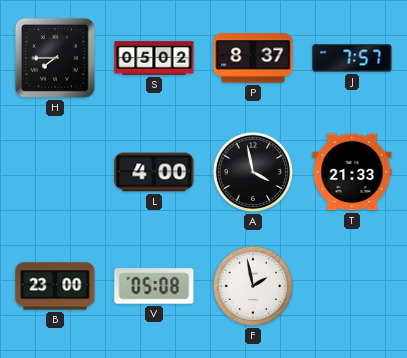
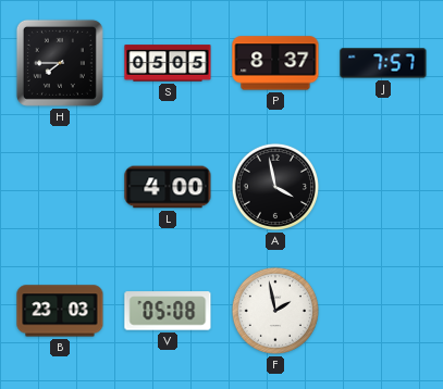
S: 05:02 -> 05:05 (168, 63)
T: 21:33 -> none (352, 172)
B: 23:00 -> 23:03 (60, 311)
